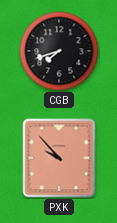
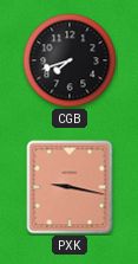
PXK: 9:53 -> 9:17 (70, 187)
